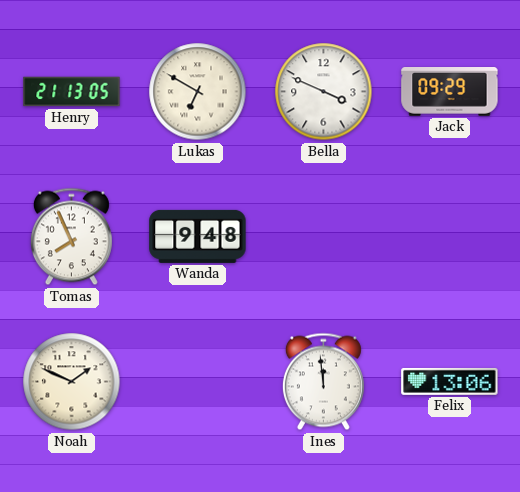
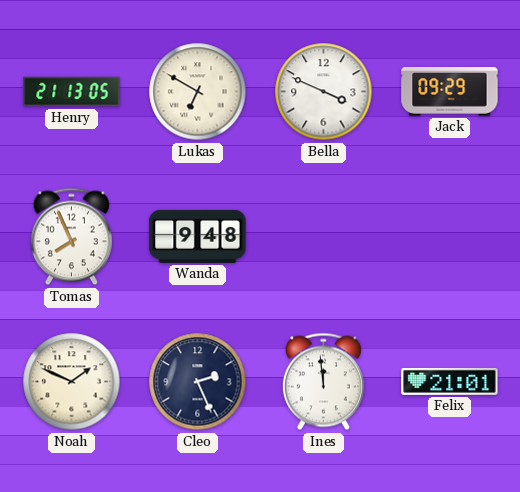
Cleo: none -> 2:26 (198, 382)
Felix: 13:06 -> 21:01 (450, 381)
